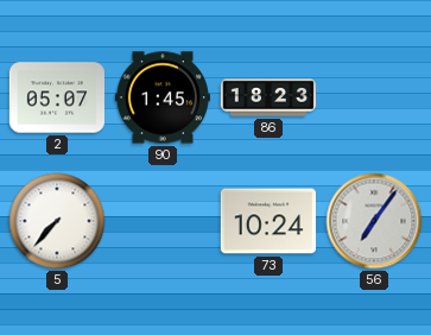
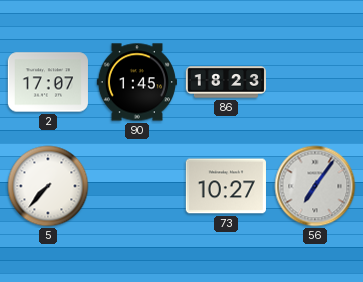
2: 05:07 -> 17:07 (47, 82)
73: 10:24 -> 10:27 (226, 186)
